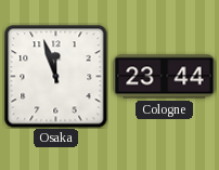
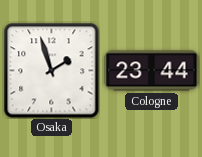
Osaka: 11:57 -> 1:57 (51, 70)
